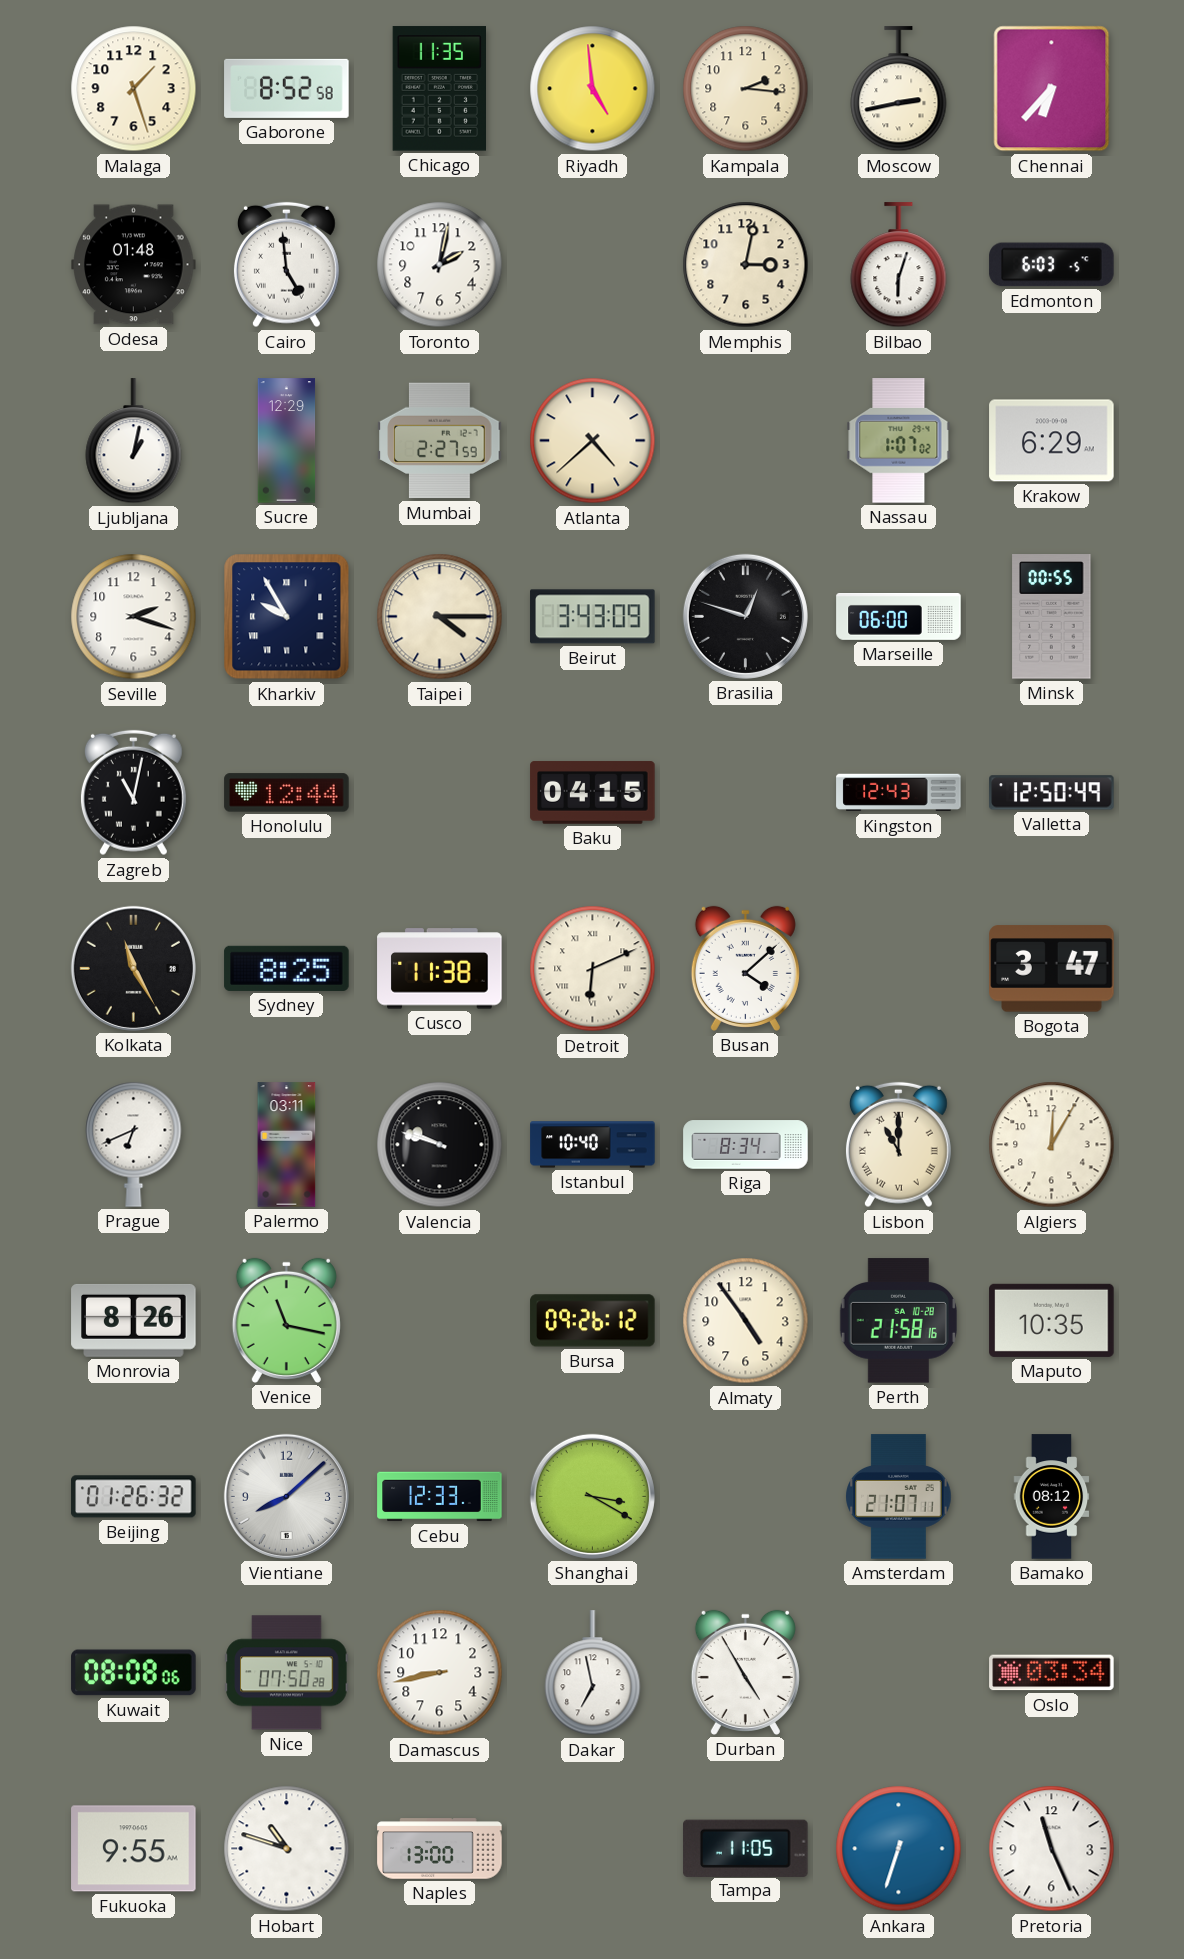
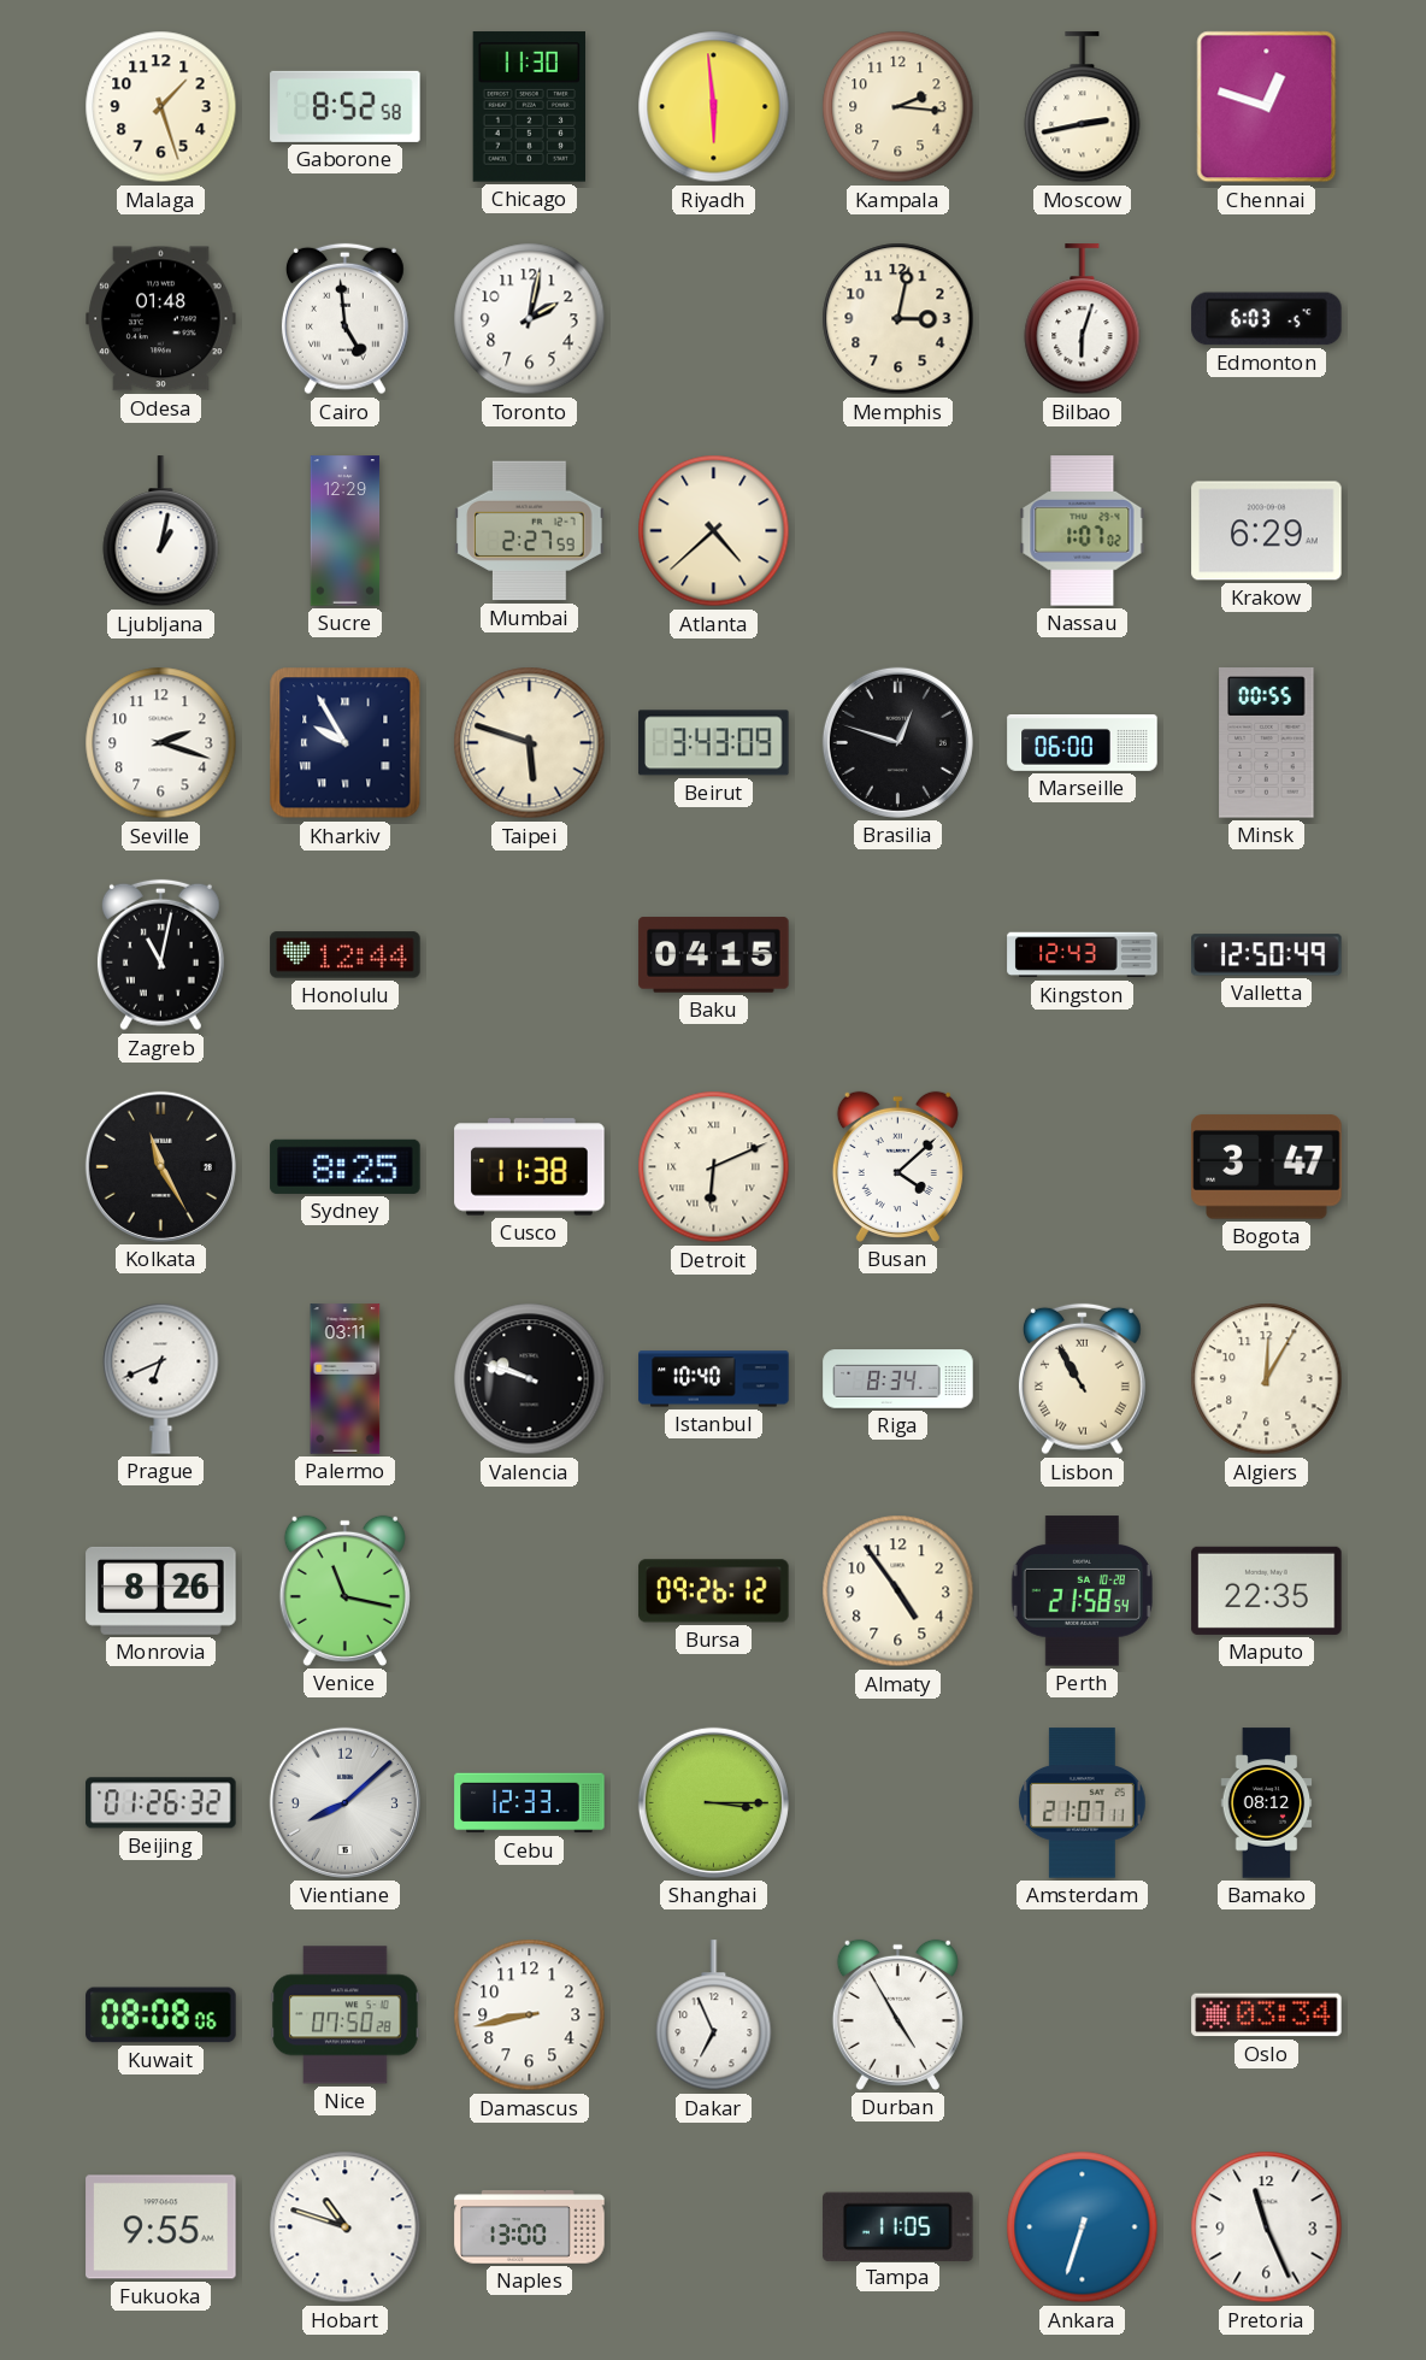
Chicago: 11:35 -> 11:30 (529, 107)
Riyadh: 4:59 -> 5:59 (714, 107)
Chennai: 6:37 -> 12:48 (1267, 107)
Taipei: 4:15 -> 5:48 (530, 743)
Lisbon: 11:00 -> 10:55 (1082, 1379)
Perth: 21:58:16 -> 21:58:54 (1082, 1591)
Maputo: 10:35 -> 22:35 (1267, 1590)
Shanghai: 3:20 -> 3:15 (713, 1802)
Dakar: 6:58 -> 6:56 (714, 2015)
